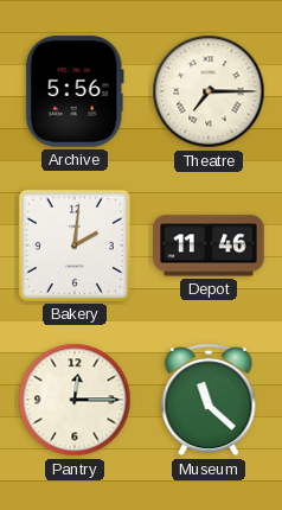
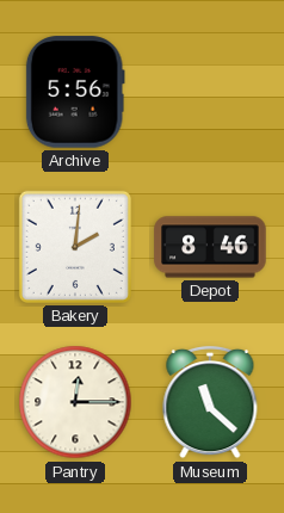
Theatre: 7:15 -> none (209, 91)
Depot: 11:46 -> 8:46 (210, 247)
